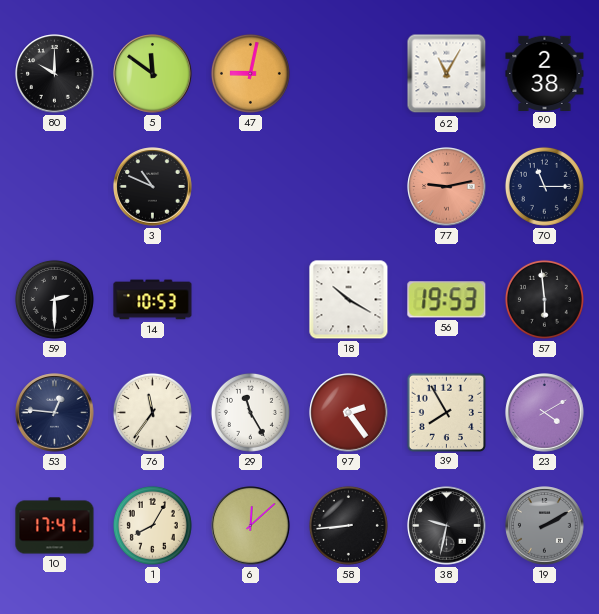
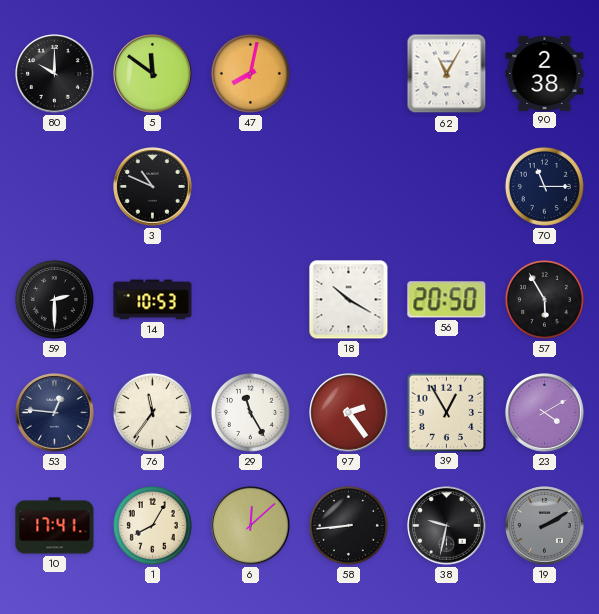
47: 9:02 -> 8:02 (250, 73)
77: 9:13 -> none (447, 187)
56: 19:53 -> 20:50 (447, 300)
57: 5:59 -> 5:55 (544, 299)
39: 7:55 -> 12:55 (446, 412)
